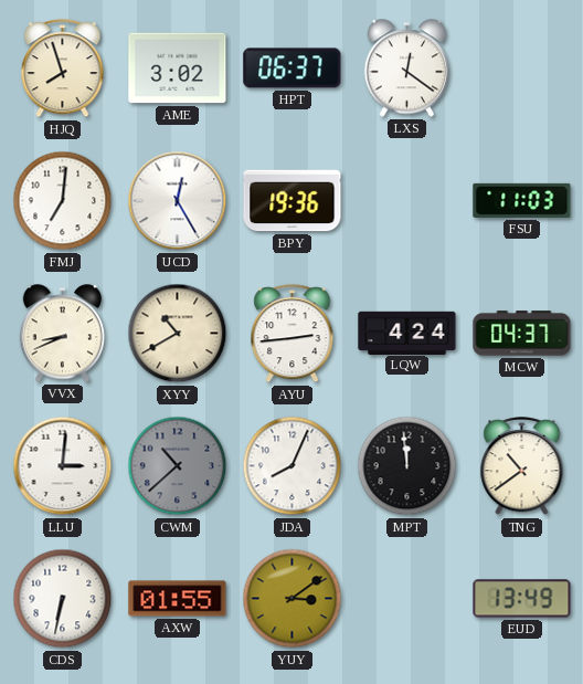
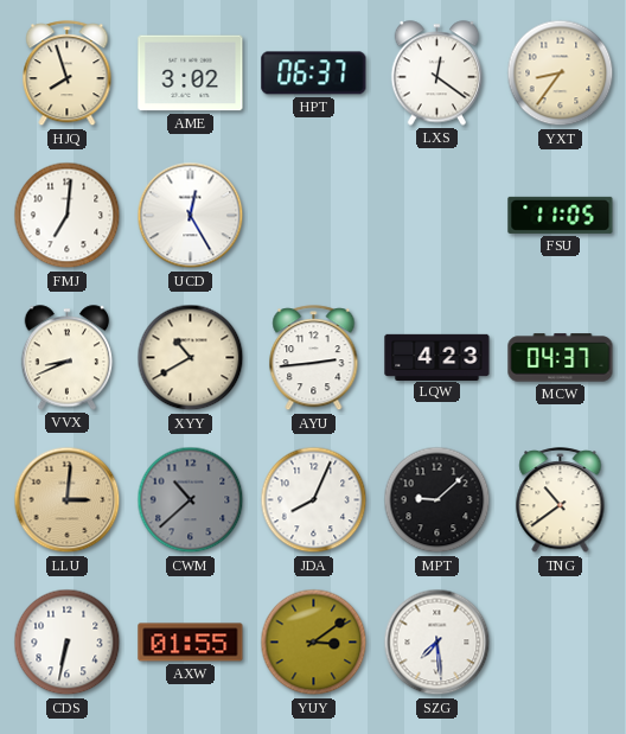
YXT: none -> 8:36 (561, 74)
BPY: 19:36 -> none (293, 201)
FSU: 11:03 -> 11:05 (561, 215)
LQW: 4:24 -> 4:23 (437, 357)
LLU dial: white -> champagne (68, 500)
MPT: 11:59 -> 9:08 (437, 500)
SZG: none -> 7:29 (437, 643)
EUD: 13:49 -> none (522, 599)
